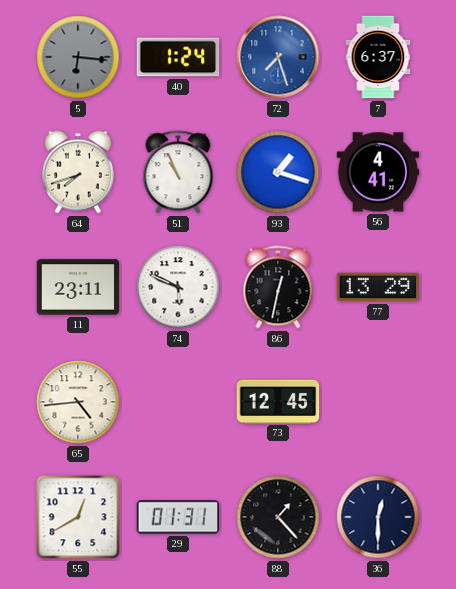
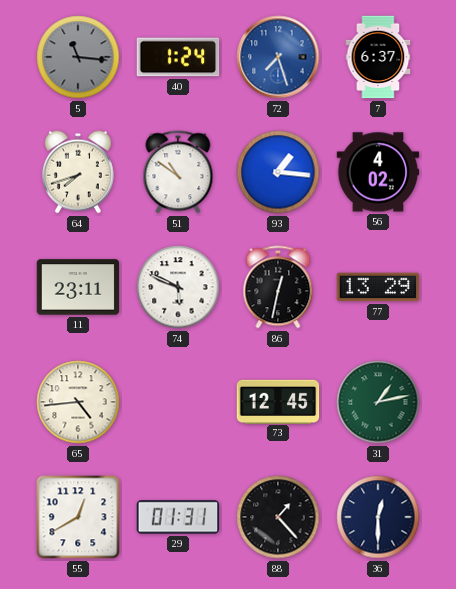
5: 6:16 -> 11:16 (78, 57)
51: 10:56 -> 10:51 (178, 172)
93: 1:18 -> 1:16 (278, 172)
56: 4:41 -> 4:02 (378, 172)
31: none -> 1:13 (378, 402)
